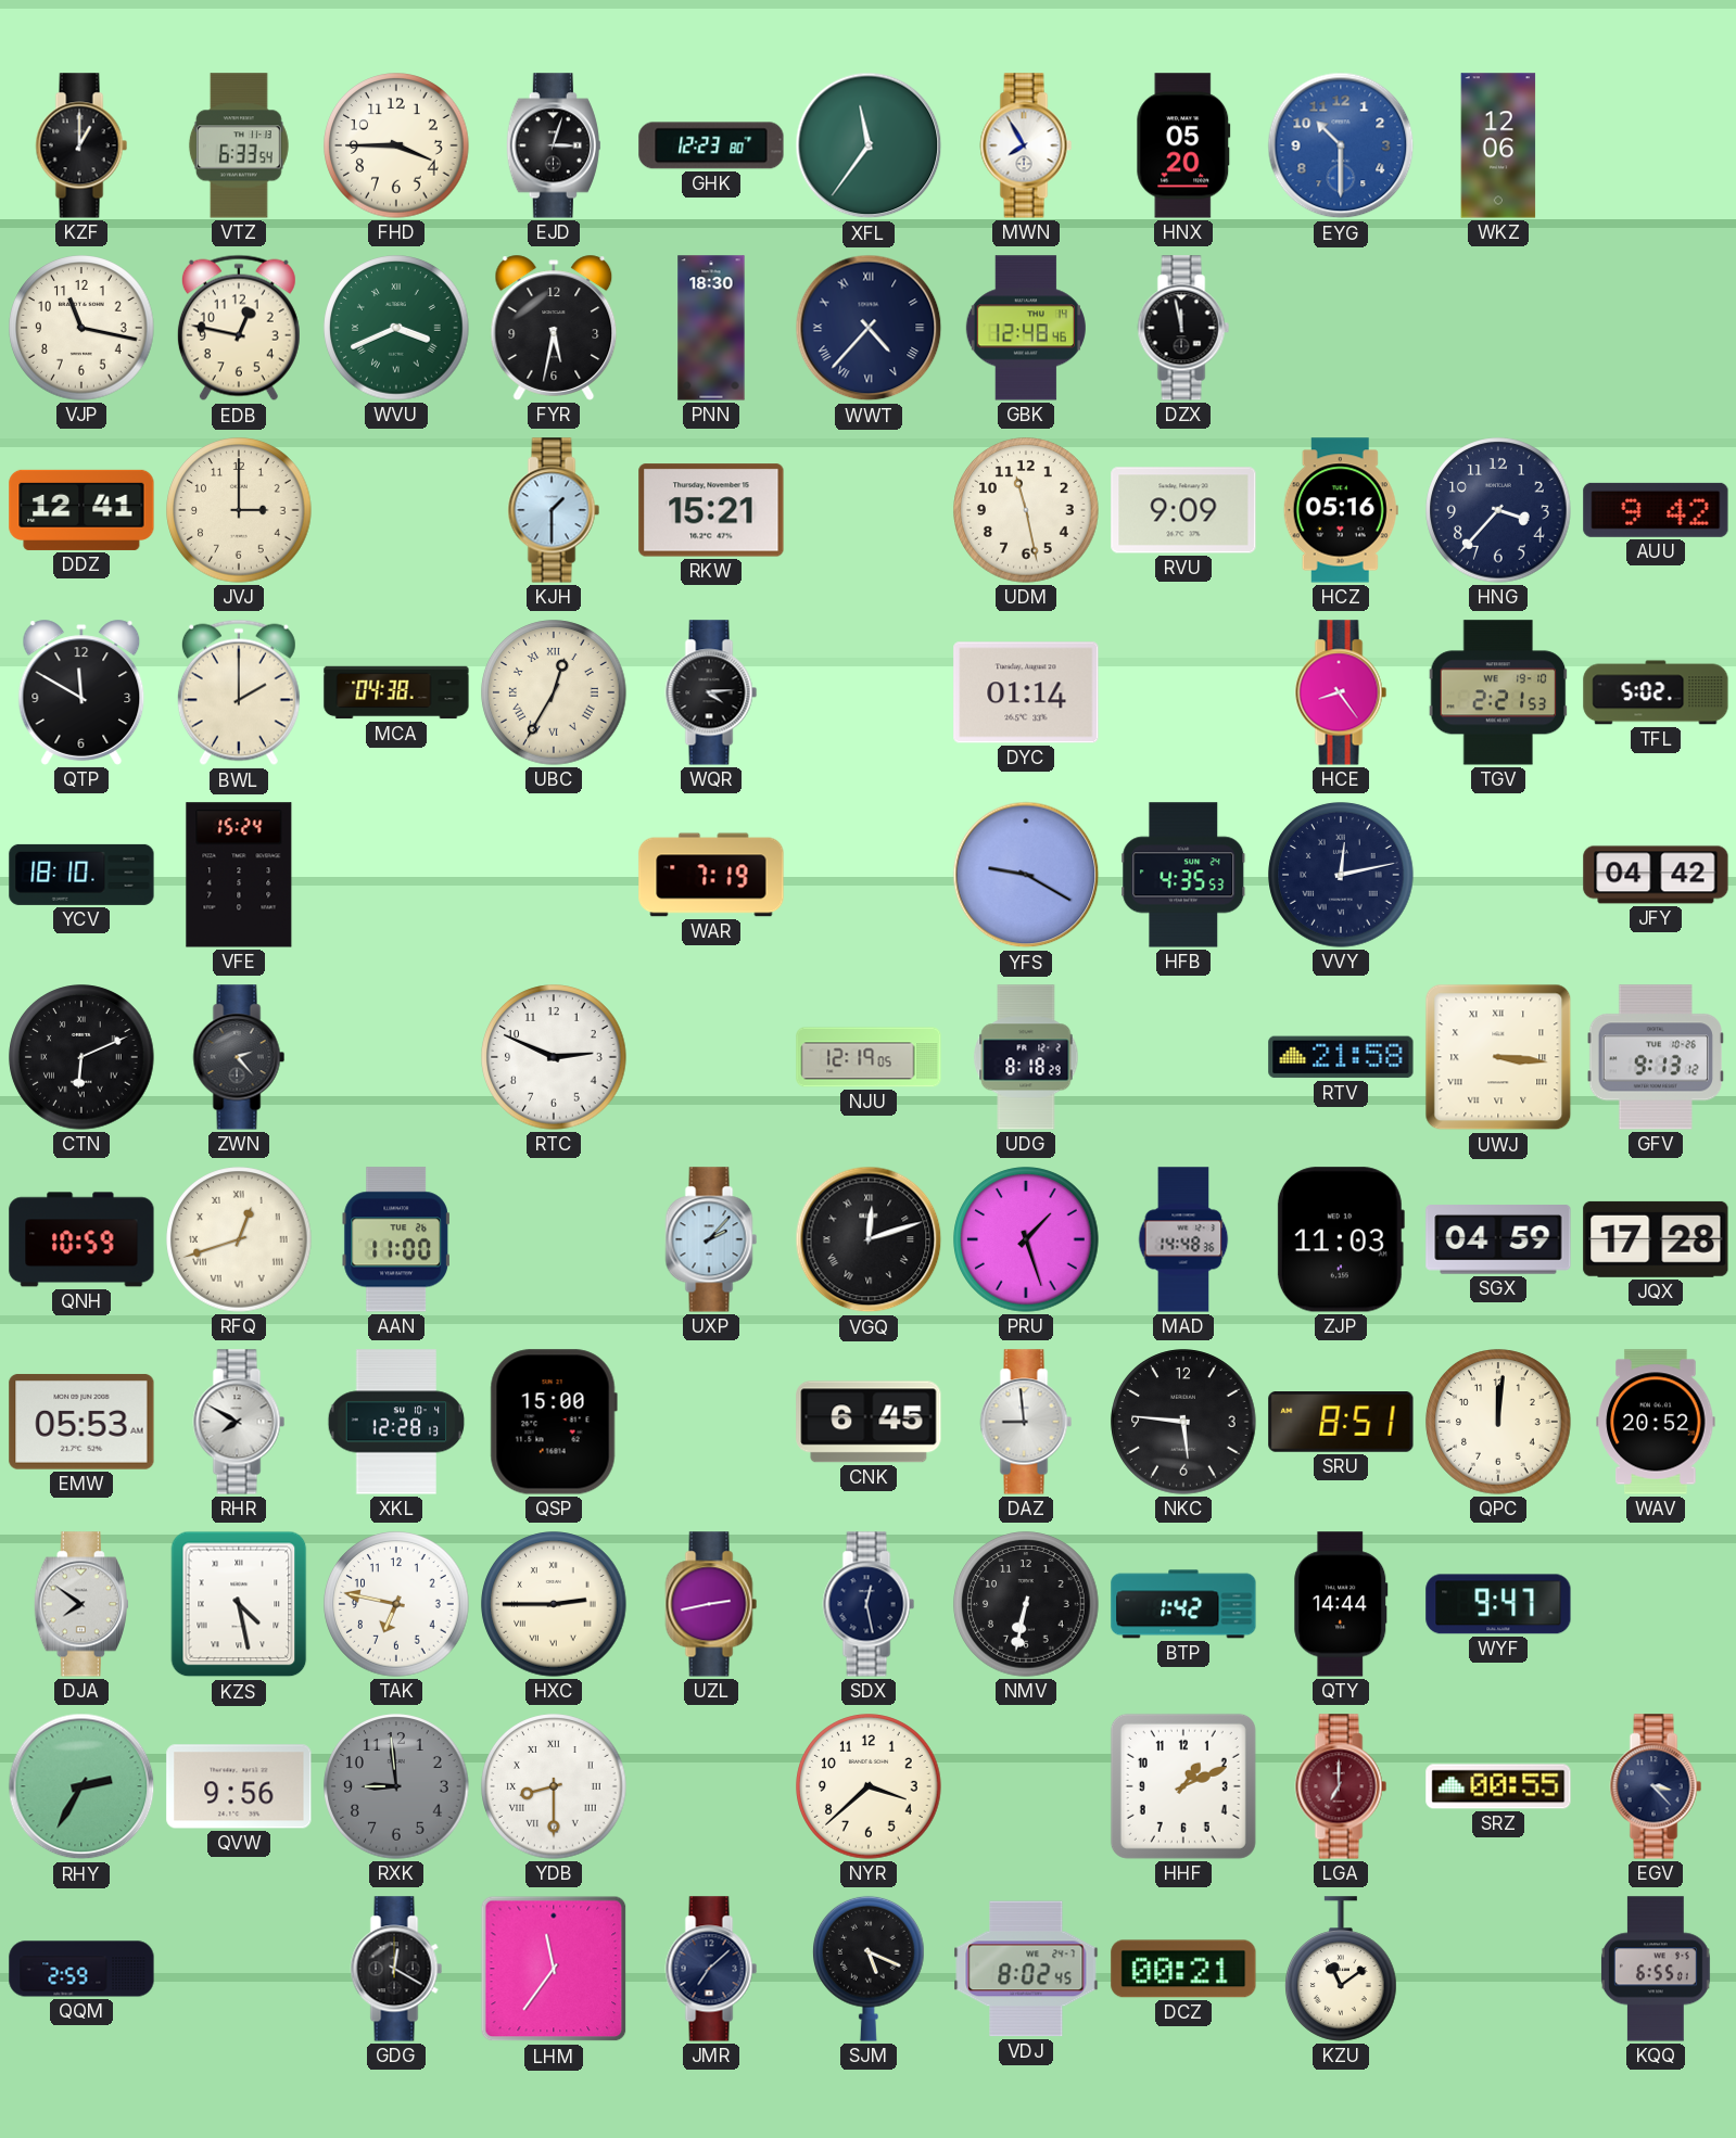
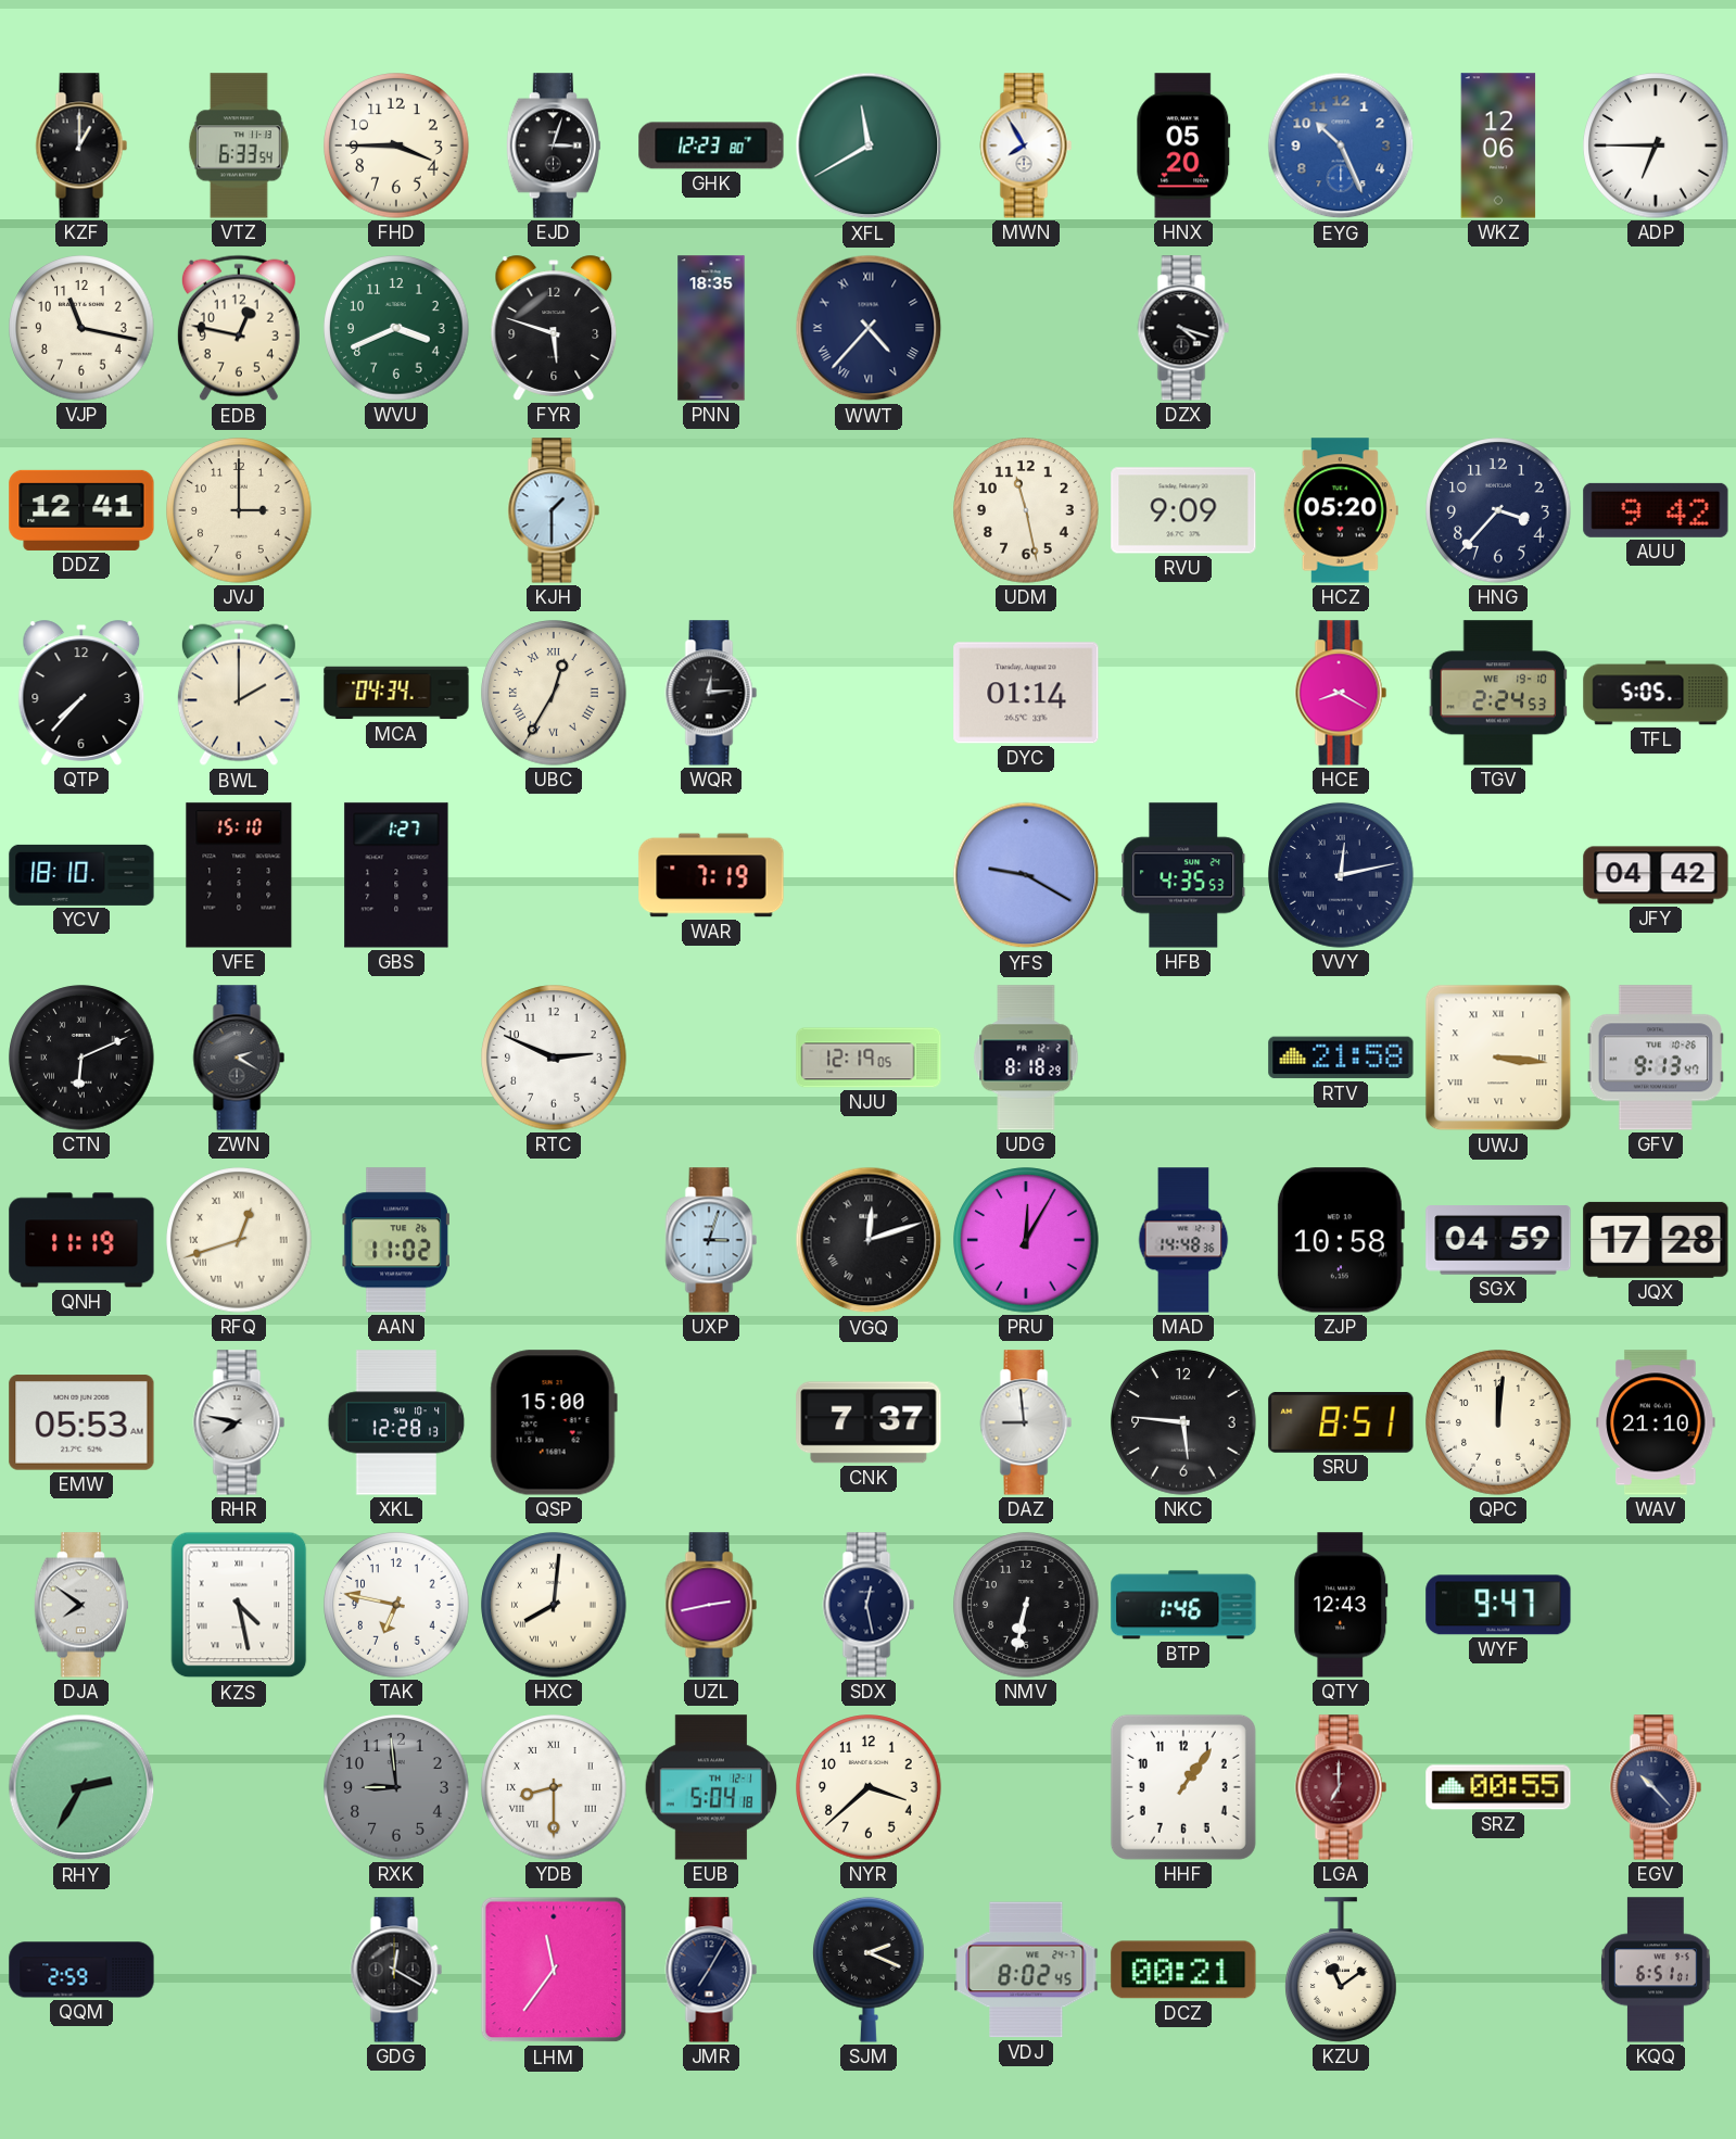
XFL: 11:36 -> 11:40 (869, 145)
EYG: 10:30 -> 10:26 (1341, 145)
ADP: none -> 6:45 (1656, 145)
WVU numerals: Roman -> Arabic (396, 328)
FYR: 5:32 -> 5:48 (554, 328)
PNN: 18:30 -> 18:35 (711, 328)
GBK: 12:48 -> none (1026, 328)
DZX: 11:58 -> 4:18 (1183, 328)
RKW: 15:21 -> none (711, 510)
HCZ: 05:16 -> 05:20 (1341, 510)
QTP: 11:50 -> 7:37 (81, 693)
MCA: 04:38 -> 04:34 (396, 693)
WQR: 4:14 -> 12:14 (711, 693)
HCE: 8:24 -> 8:20 (1341, 693)
TGV: 2:21 -> 2:24 (1498, 693)
TFL: 5:02 -> 5:05 (1656, 693)
VFE: 15:24 -> 15:10 (239, 875)
GBS: none -> 1:27 (396, 875)
ZWN: 2:23 -> 2:20 (239, 1058)
GFV: 9:13:12 -> 9:13:47 (1655, 1058)
QNH: 10:59 -> 11:19 (81, 1240)
AAN: 11:00 -> 11:02 (396, 1240)
UXP: 2:07 -> 3:03 (711, 1240)
PRU: 1:27 -> 12:05 (1026, 1240)
ZJP: 11:03 -> 10:58 (1340, 1240)
RHR: 7:50 -> 7:47 (239, 1422)
CNK: 6:45 -> 7:37 (869, 1422)
WAV: 20:52 -> 21:10 (1656, 1422)
HXC: 2:45 -> 8:01 (554, 1605)
BTP: 1:42 -> 1:46 (1183, 1605)
QTY: 14:44 -> 12:43 (1341, 1605)
QVW: 9:56 -> none (239, 1786)
EUB: none -> 5:04 (711, 1787)
HHF: 1:11 -> 1:06 (1183, 1787)
EGV: 3:23 -> 10:23 (1656, 1787)
JMR: 7:08 -> 7:05 (711, 1970)
SJM: 5:19 -> 2:19 (870, 1970)
KQQ: 6:55 -> 6:51 (1656, 1970)
